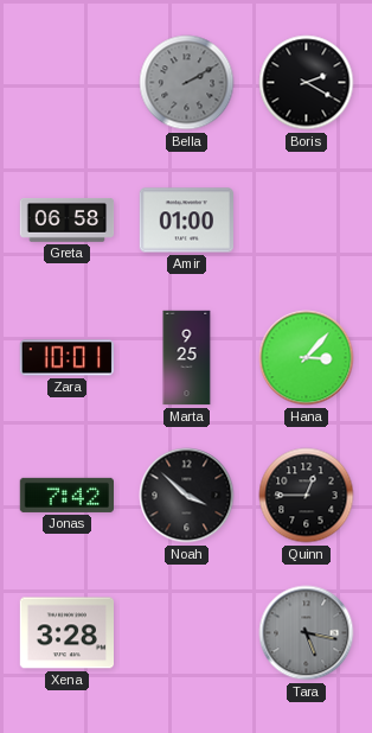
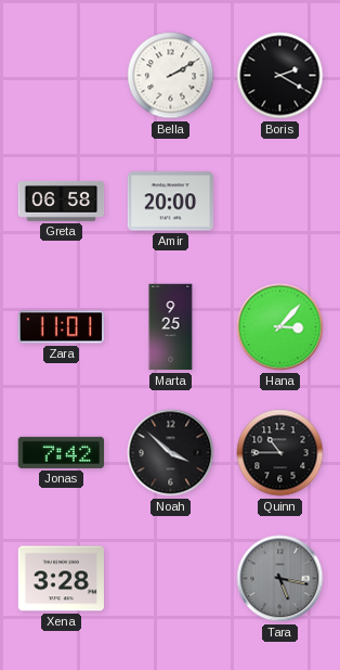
Bella dial: grey -> white (171, 76)
Amir: 01:00 -> 20:00 (170, 202)
Zara: 10:01 -> 11:01 (61, 327)
Quinn: 12:45 -> 10:45 (280, 453)
